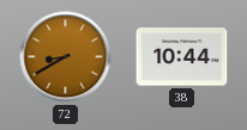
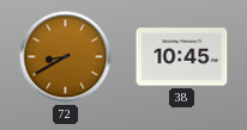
38: 10:44 -> 10:45 (182, 57)
